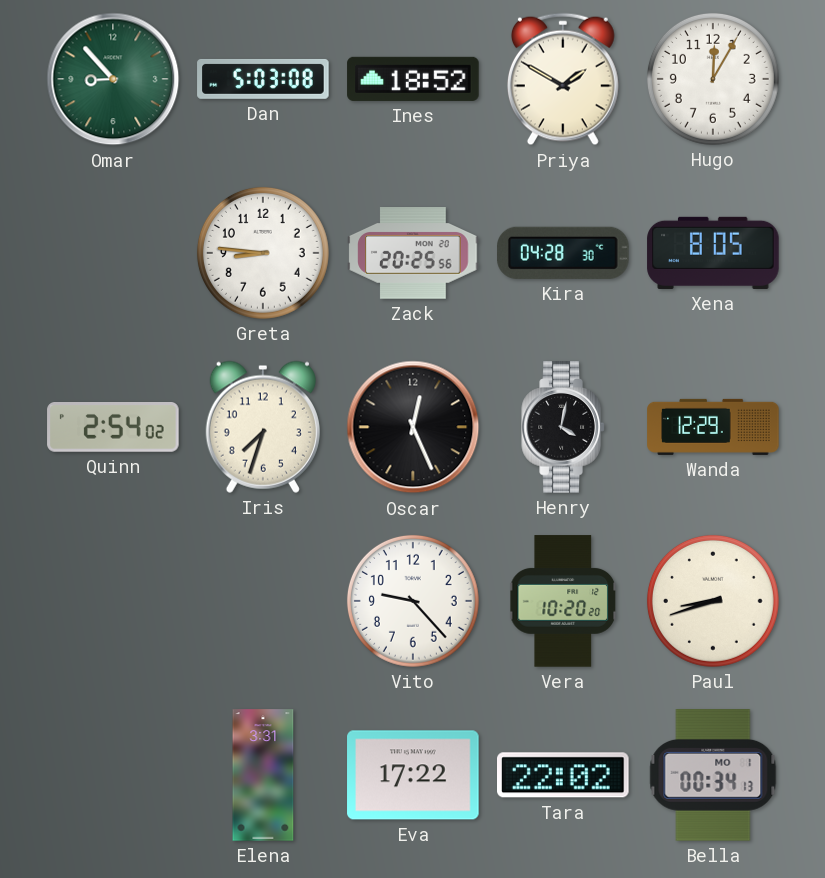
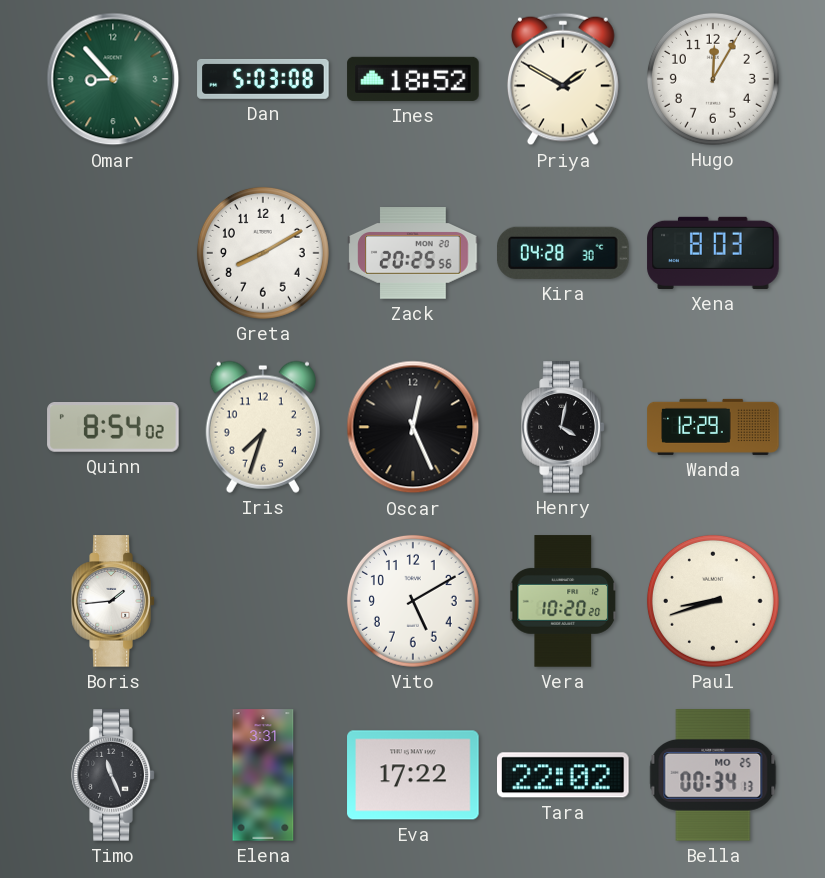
Greta: 8:46 -> 8:10 (263, 253)
Xena: 8:05 -> 8:03 (713, 253)
Quinn: 2:54 -> 8:54 (113, 428)
Boris: none -> 1:44 (113, 601)
Vito: 9:23 -> 5:10 (413, 601)
Timo: none -> 11:26 (113, 775)
Bella date: MO 1 -> MO 25 (713, 775)
